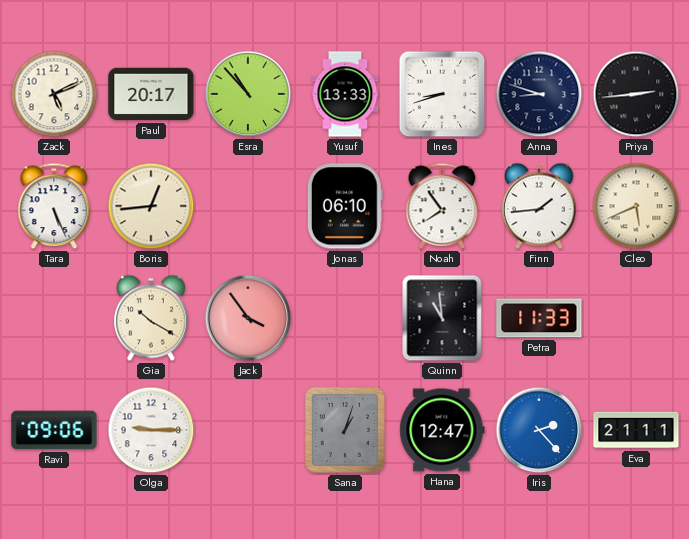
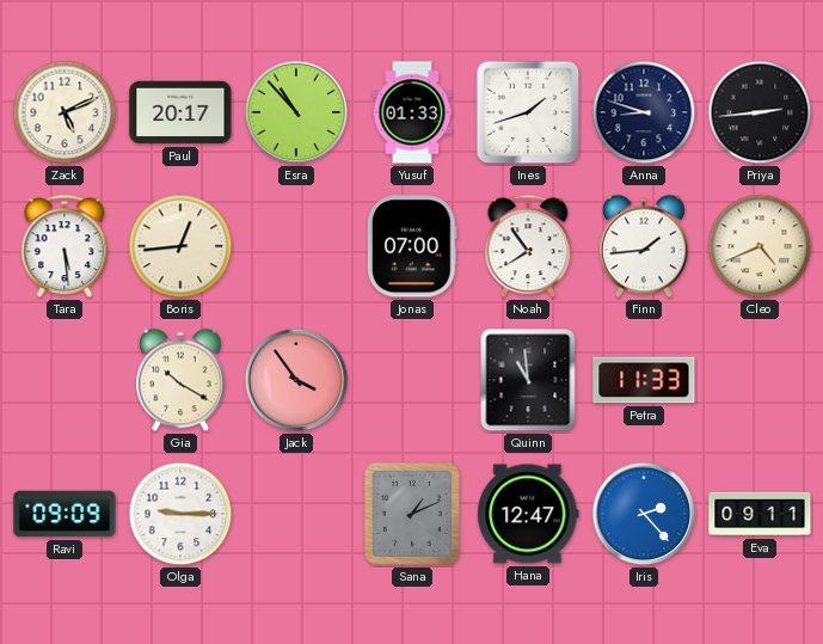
Yusuf: 13:33 -> 01:33 (412, 112)
Ines: 8:42 -> 1:42 (528, 112)
Tara: 5:26 -> 5:29 (65, 246)
Jonas: 06:10 -> 07:00 (412, 246)
Cleo: 5:41 -> 4:41 (760, 246)
Ravi: 09:06 -> 09:09 (65, 514)
Sana: 1:03 -> 1:11 (412, 514)
Eva: 21:11 -> 09:11 (760, 514)
